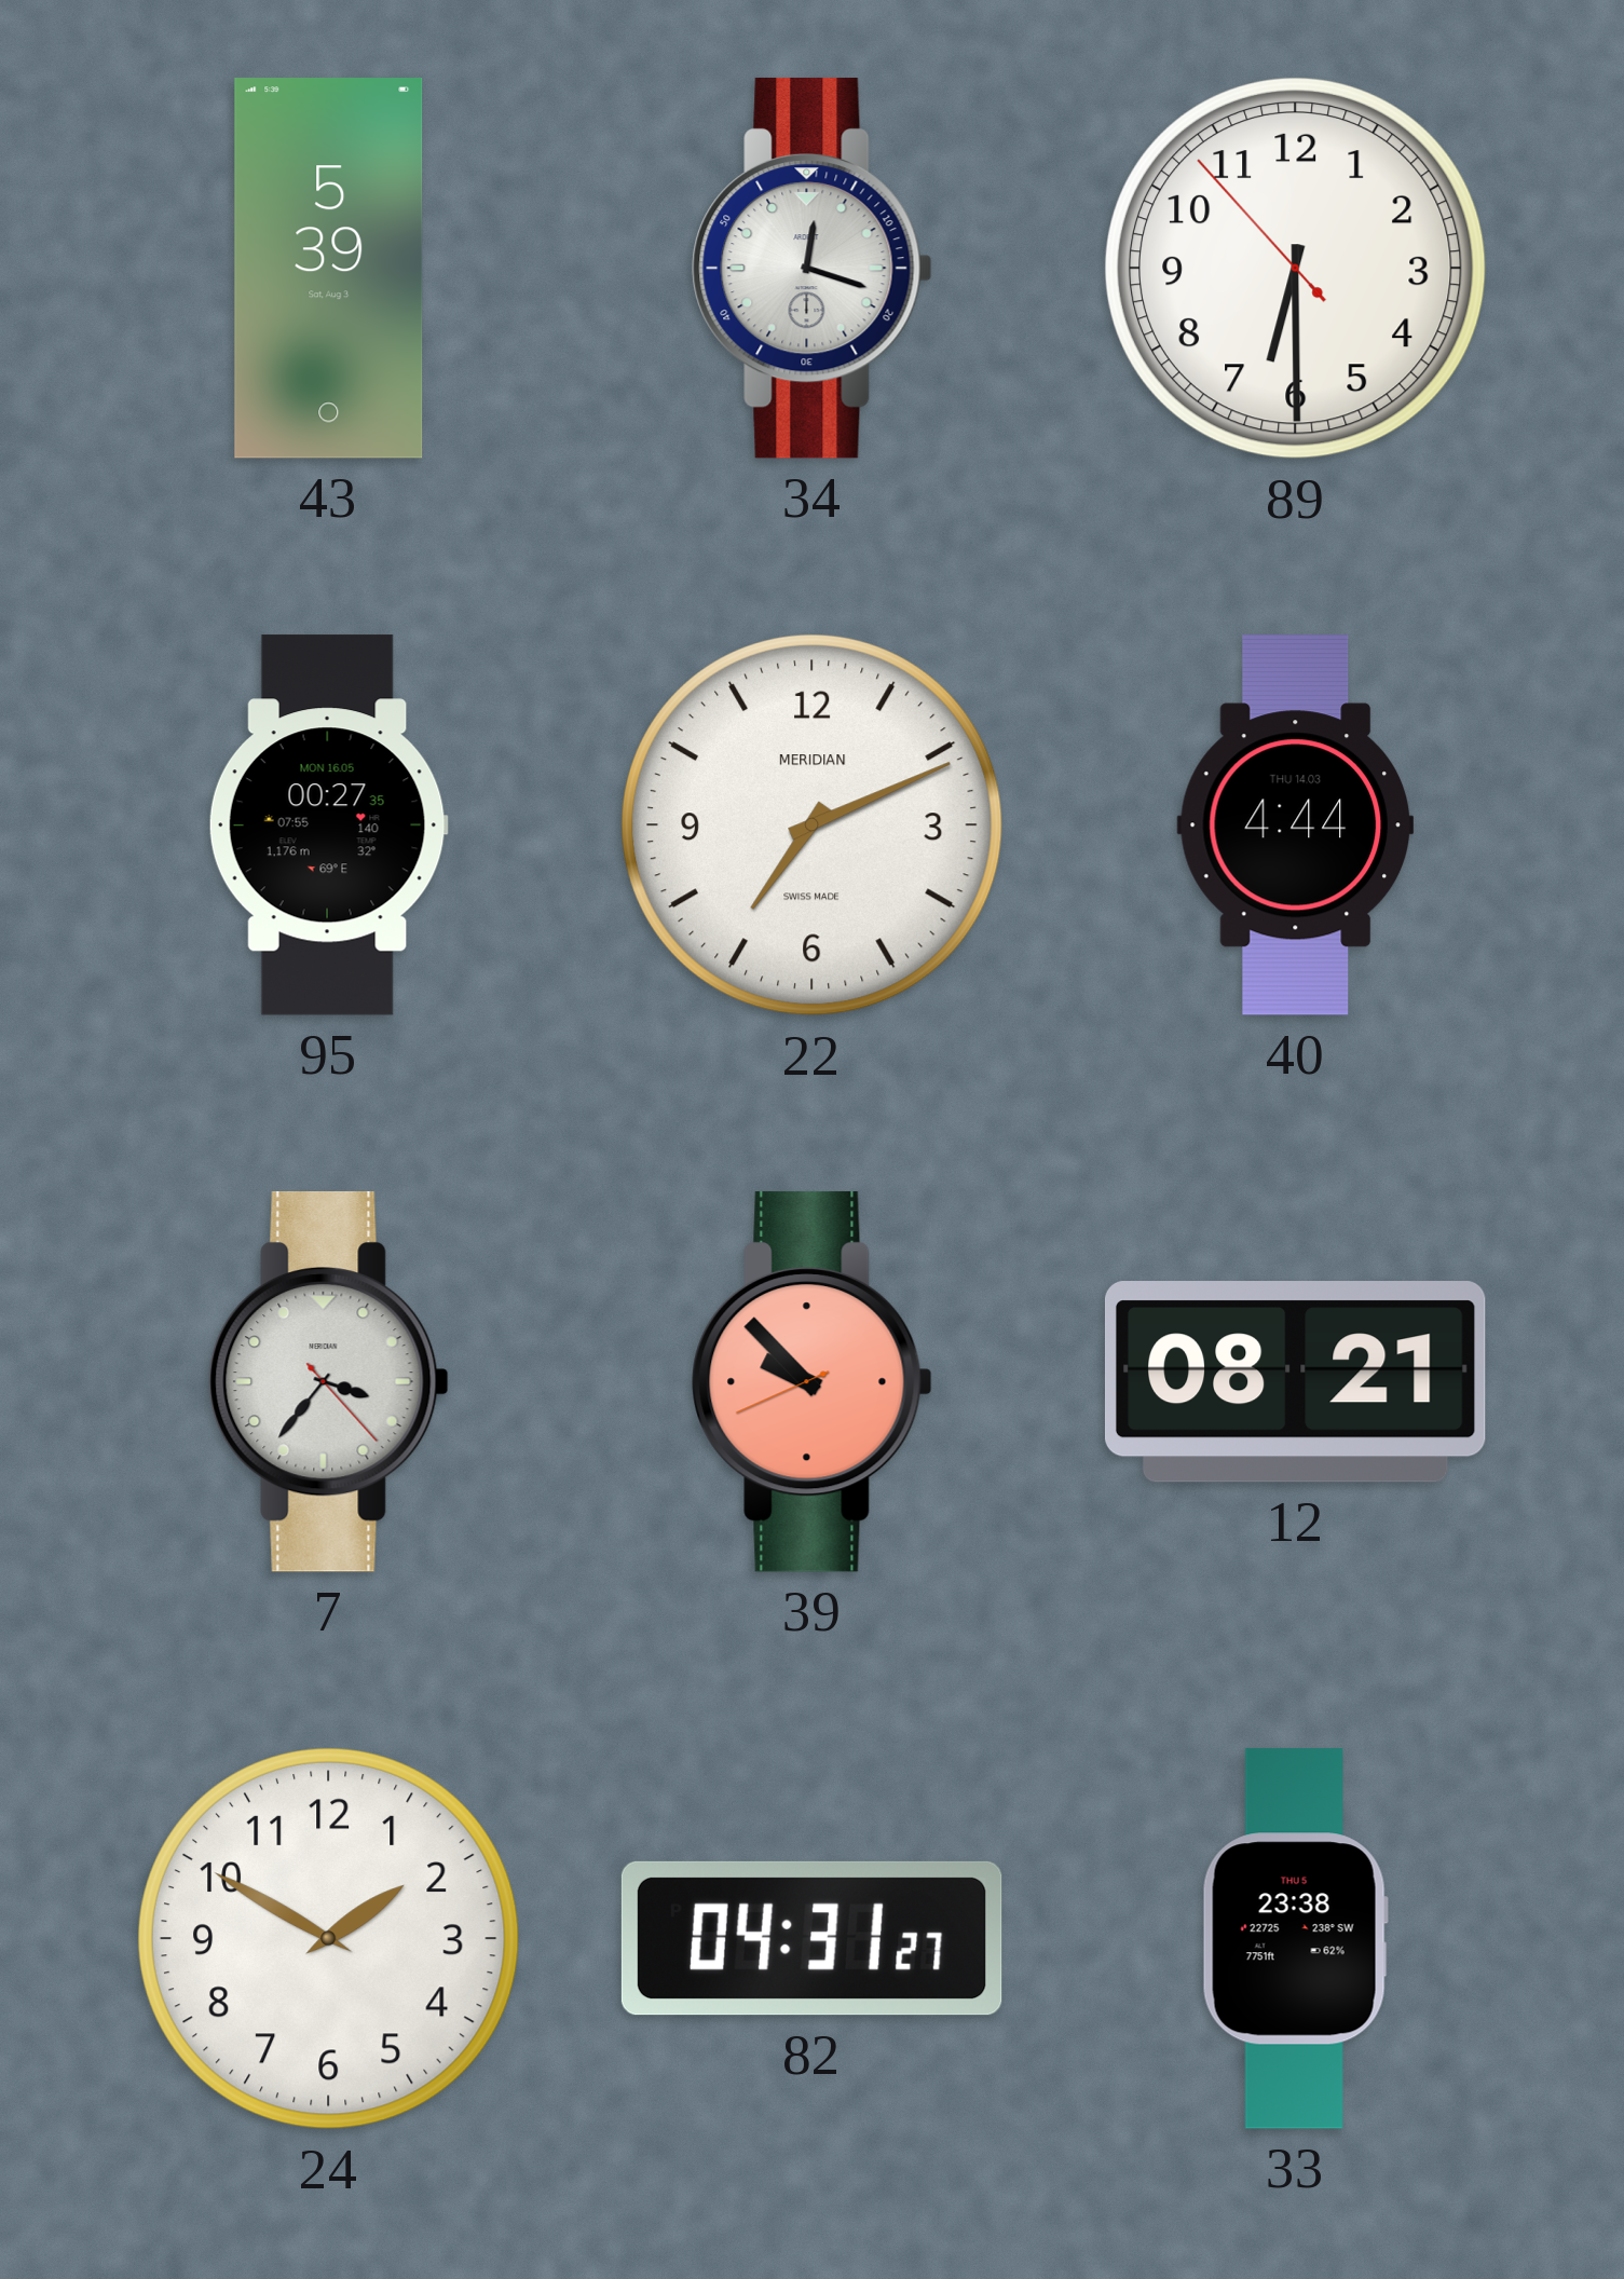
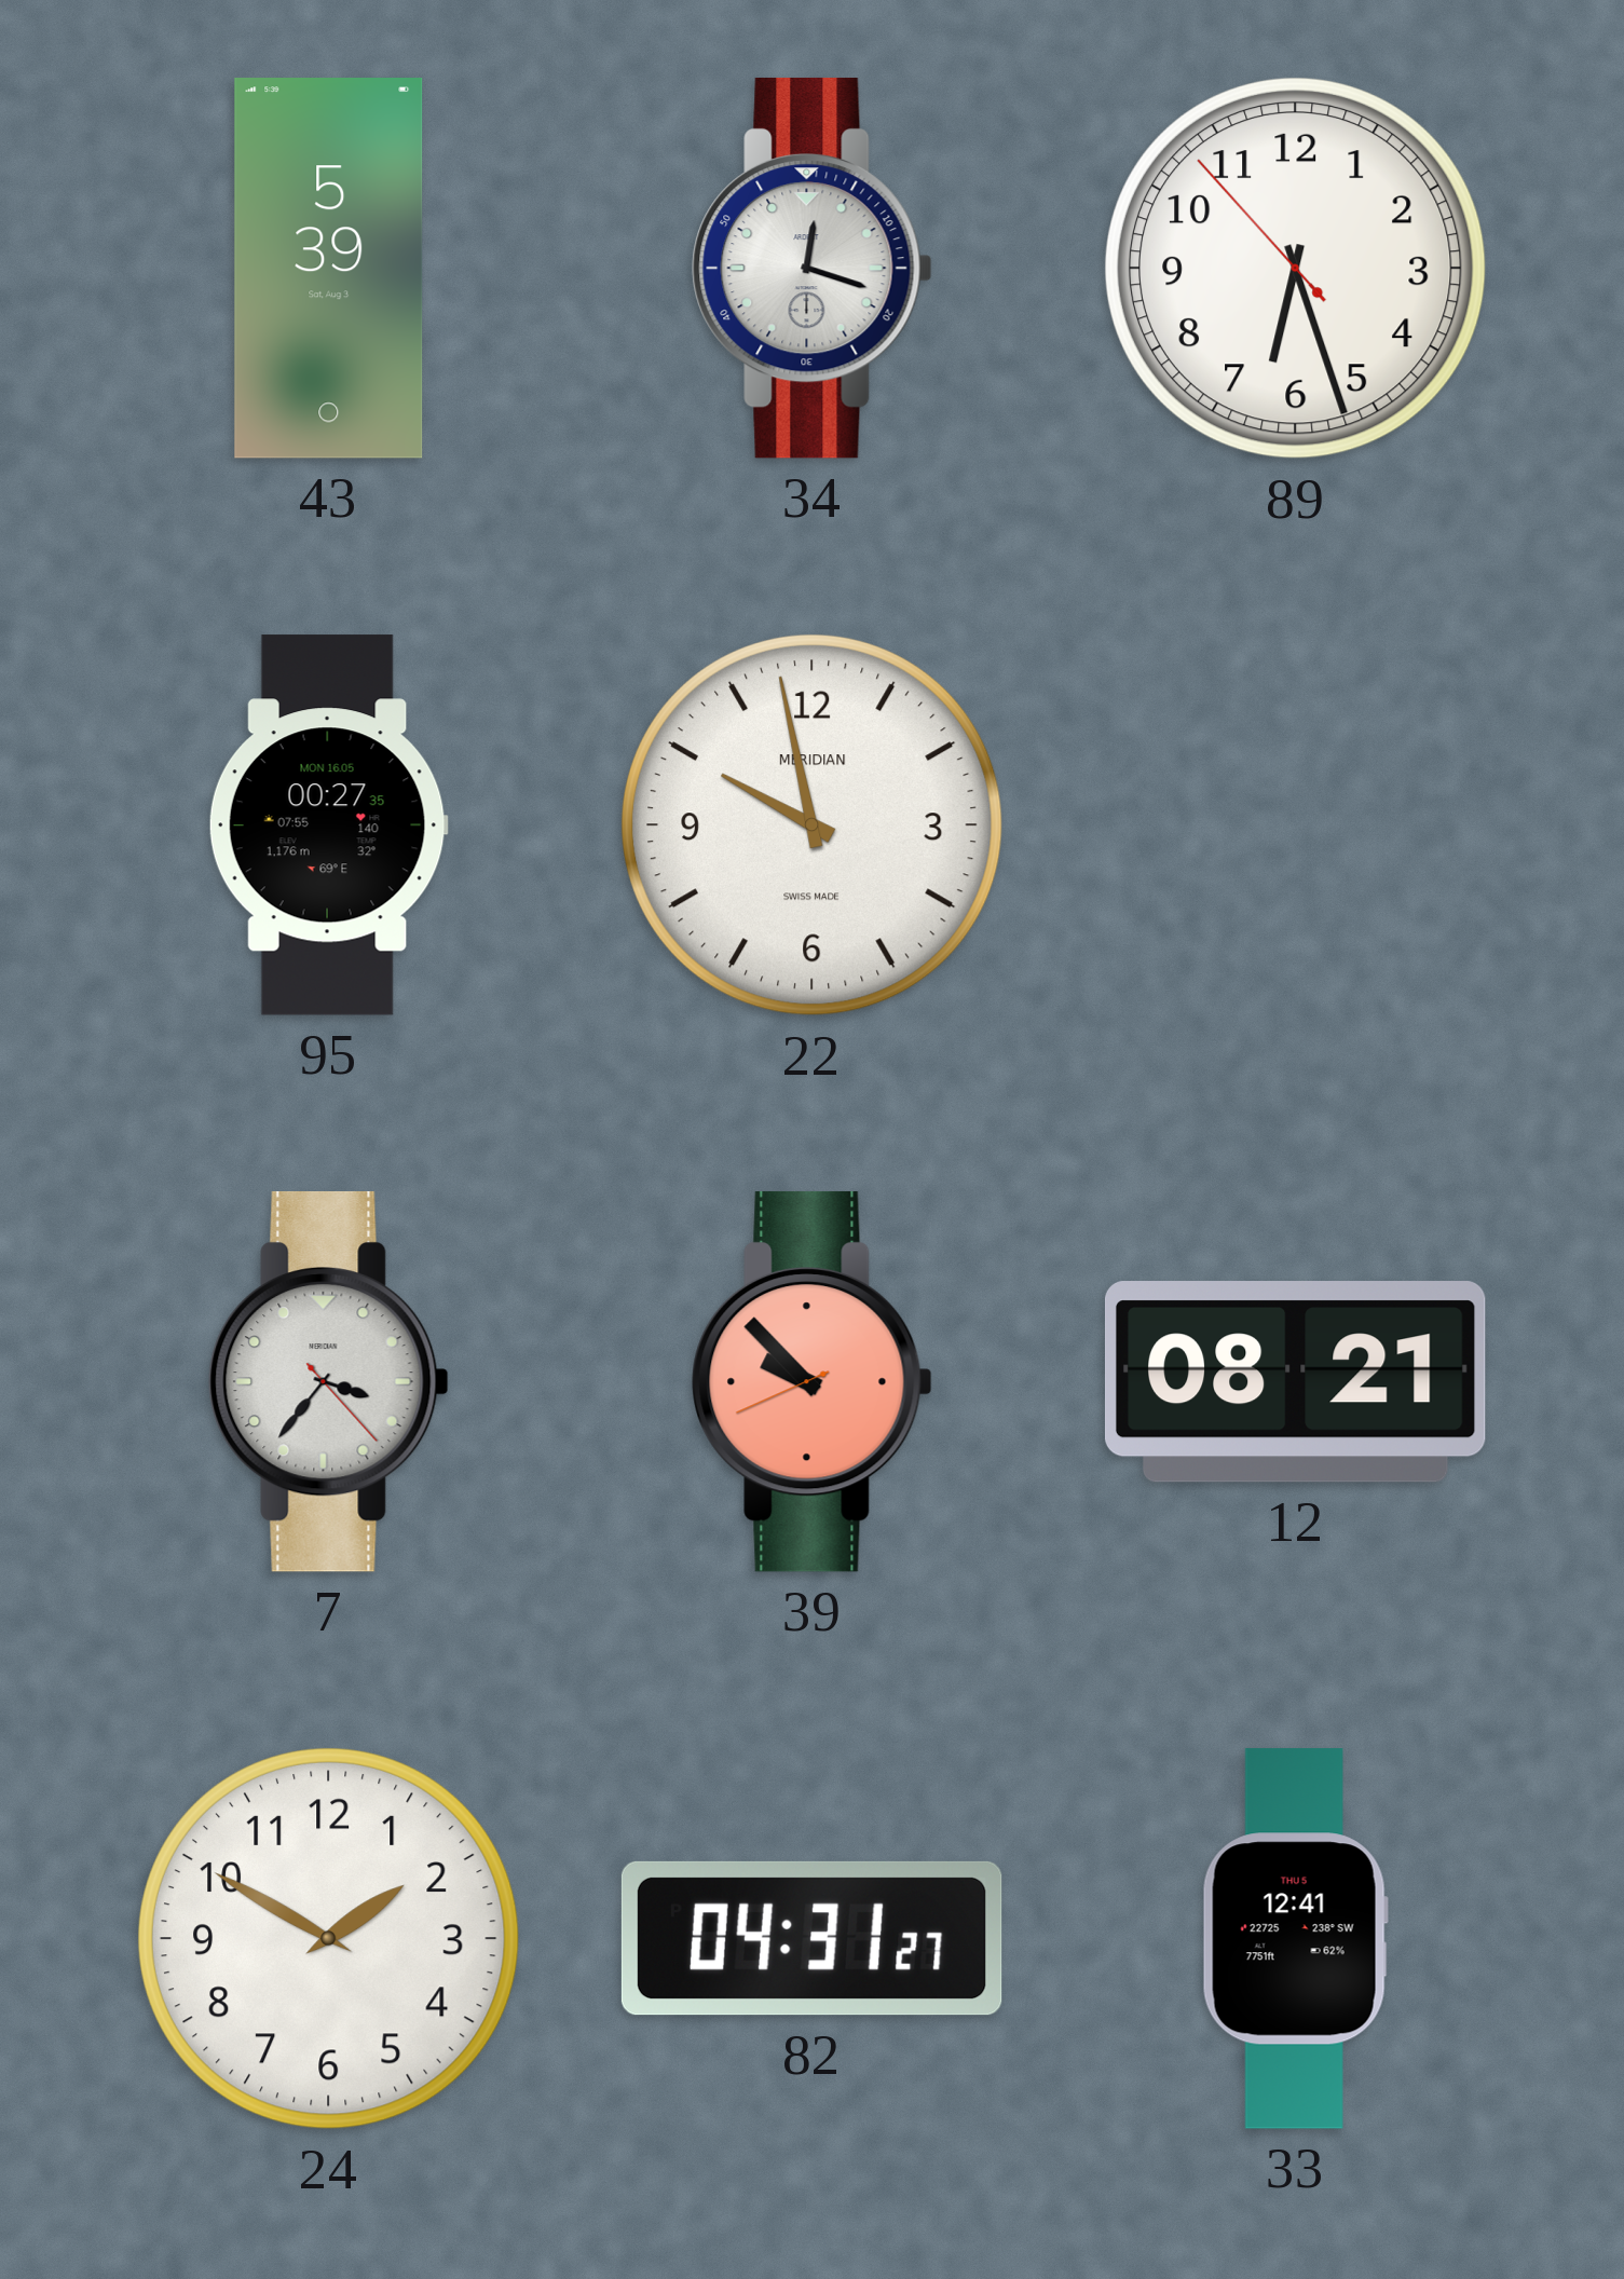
89: 6:29 -> 6:26 (1295, 268)
22: 7:11 -> 9:58 (811, 824)
40: 4:44 -> none (1296, 825)
33: 23:38 -> 12:41 (1295, 1939)
